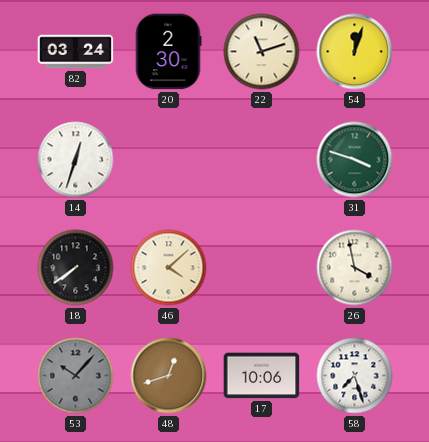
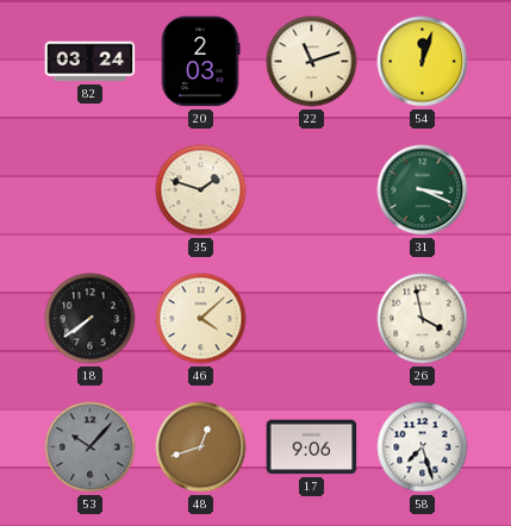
20: 2:30 -> 2:03 (200, 62)
14: 12:33 -> none (76, 160)
35: none -> 1:48 (201, 190)
31: 3:48 -> 3:19 (423, 190)
17: 10:06 -> 9:06 (312, 447)
